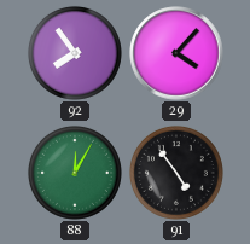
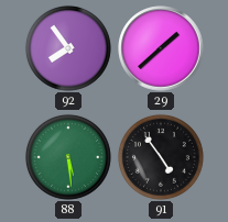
29: 4:07 -> 1:38 (161, 48)
88: 12:05 -> 5:29 (68, 157)
